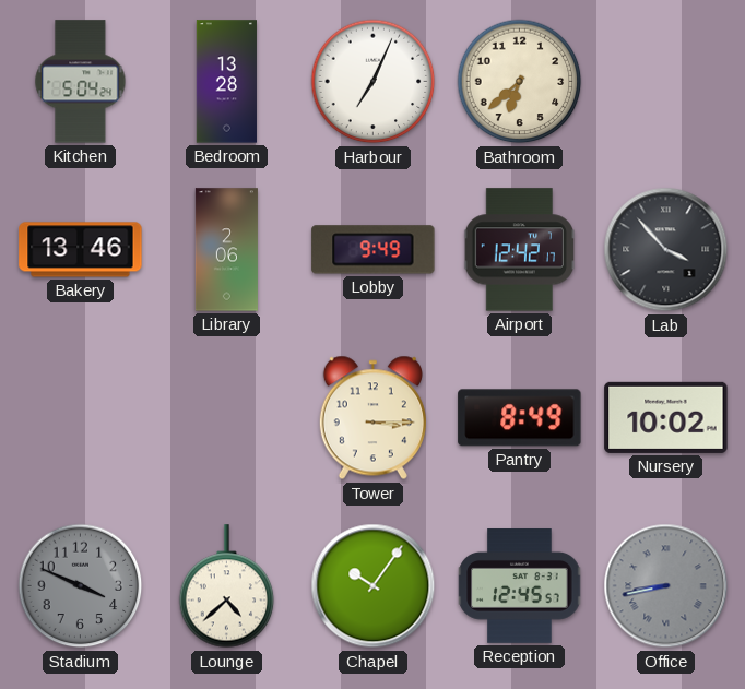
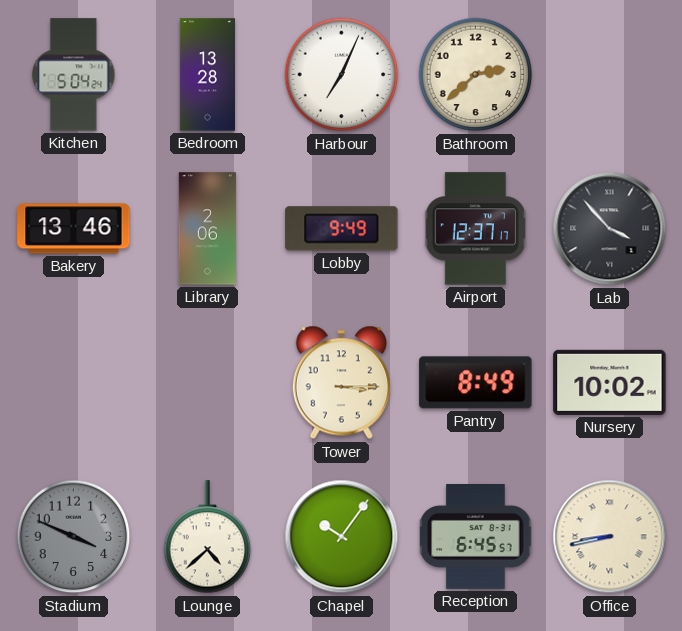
Bathroom: 6:38 -> 2:38 (476, 75)
Airport: 12:42 -> 12:37 (475, 229)
Reception: 12:45 -> 6:45 (476, 537)
Office dial: grey -> cream (610, 537)
